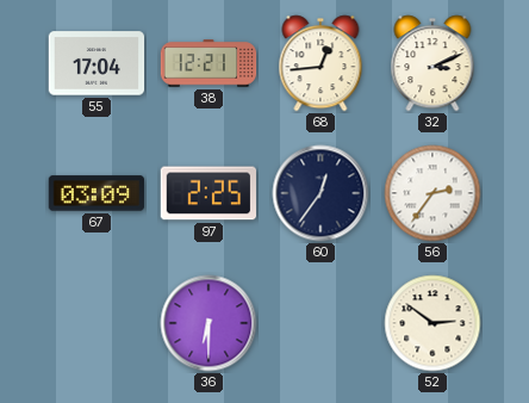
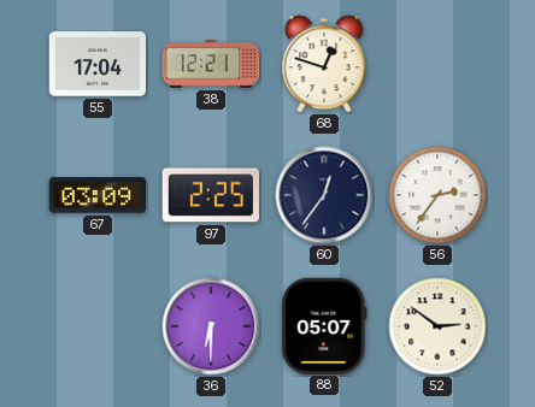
68: 12:44 -> 12:48 (324, 64)
32: 3:11 -> none (432, 63)
88: none -> 05:07 (324, 325)
